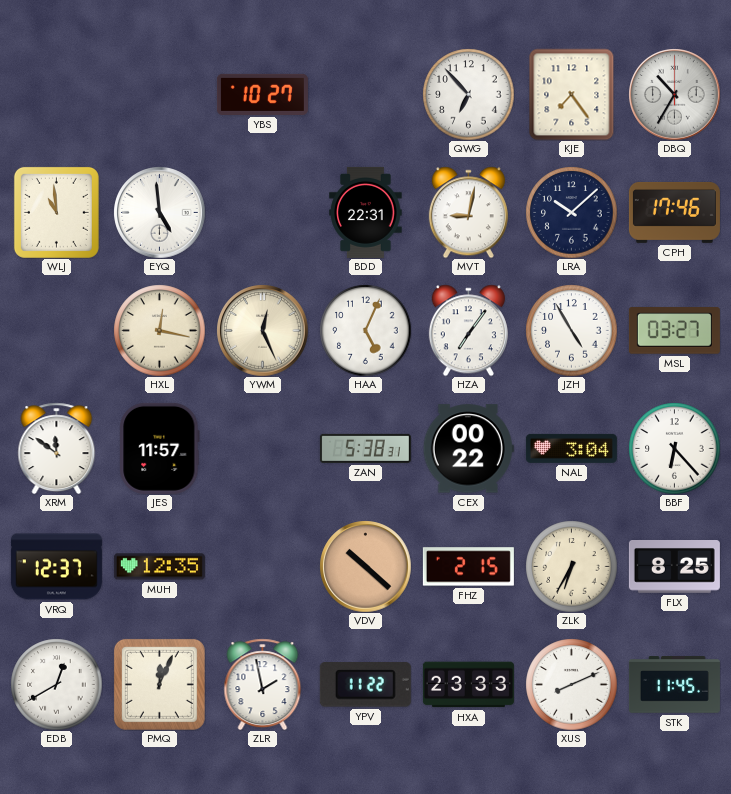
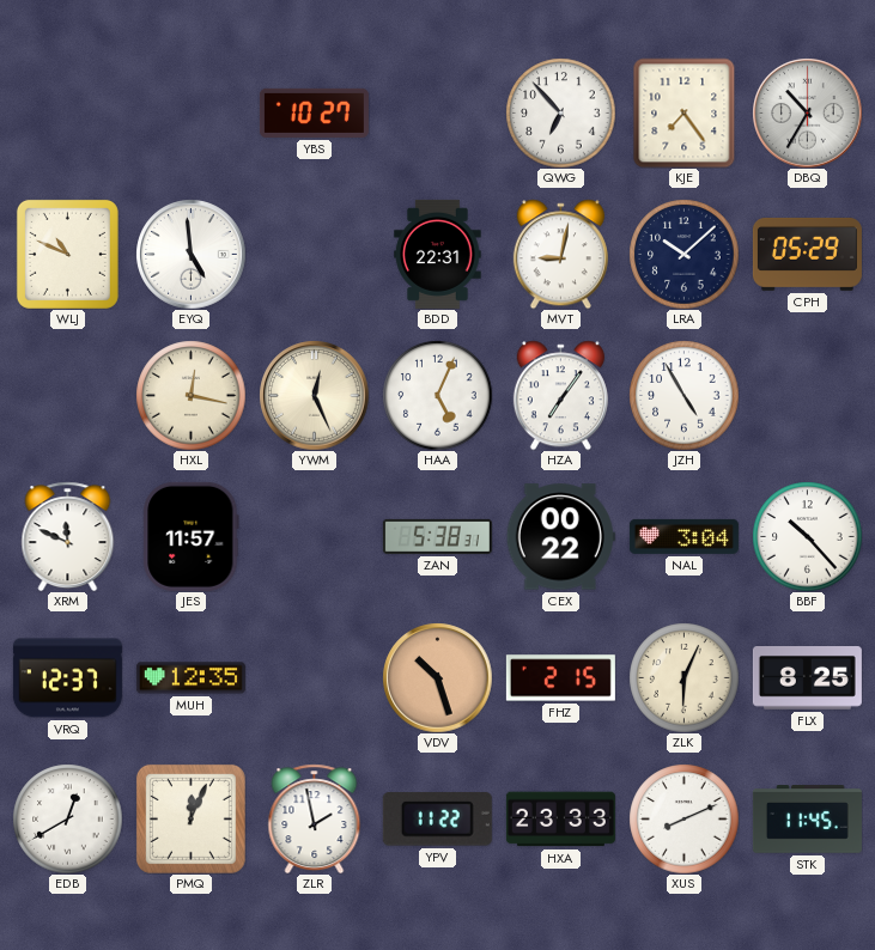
WLJ: 10:59 -> 10:49 (67, 254)
CPH: 17:46 -> 05:29 (807, 255)
MSL: 03:27 -> none (674, 331)
XRM: 11:51 -> 11:49 (68, 536)
BBF: 6:23 -> 10:23 (807, 536)
VDV: 10:22 -> 10:27 (437, 677)
ZLK: 6:35 -> 6:04 (683, 677)
